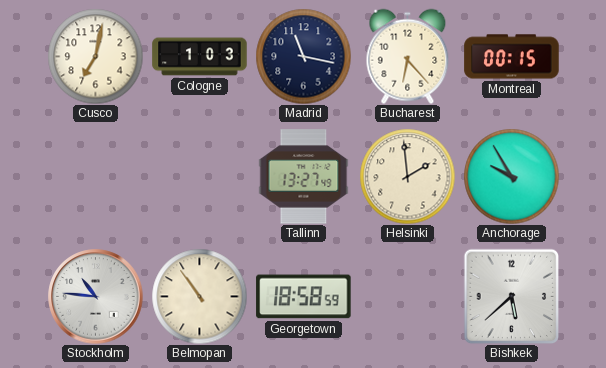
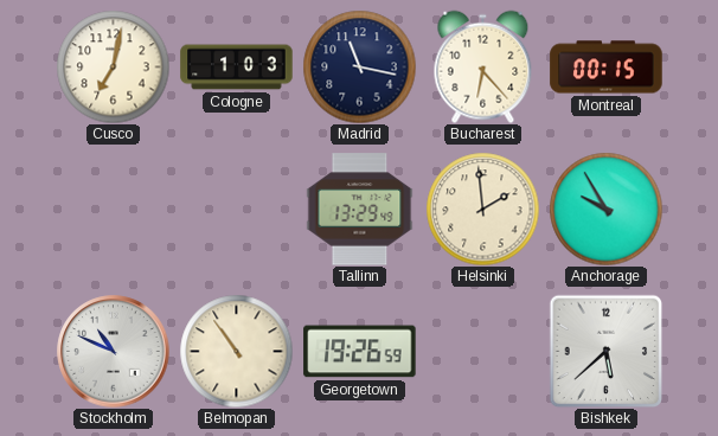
Tallinn: 13:27 -> 13:29 (360, 210)
Stockholm: 10:46 -> 10:49 (114, 352)
Georgetown: 18:58 -> 19:26 (360, 352)
